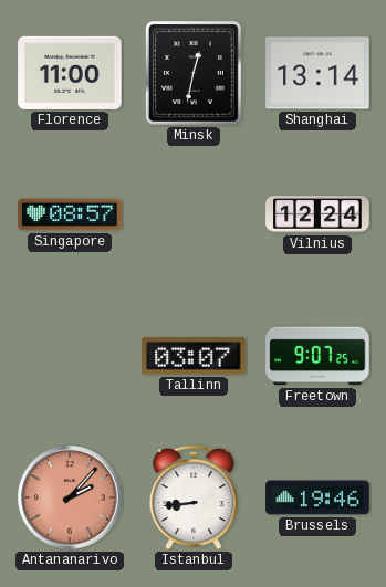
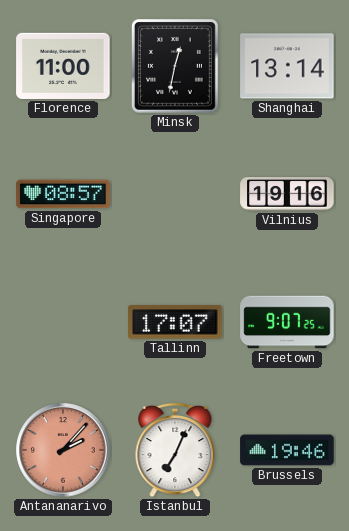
Vilnius: 12:24 -> 19:16 (287, 194)
Tallinn: 03:07 -> 17:07 (175, 322)
Istanbul: 8:44 -> 7:04 (175, 450)
